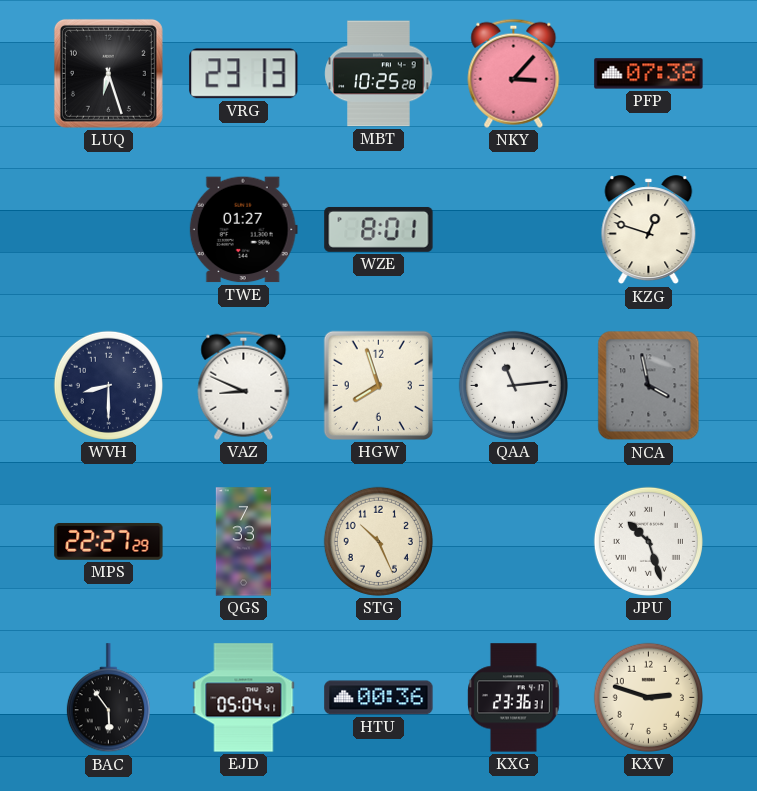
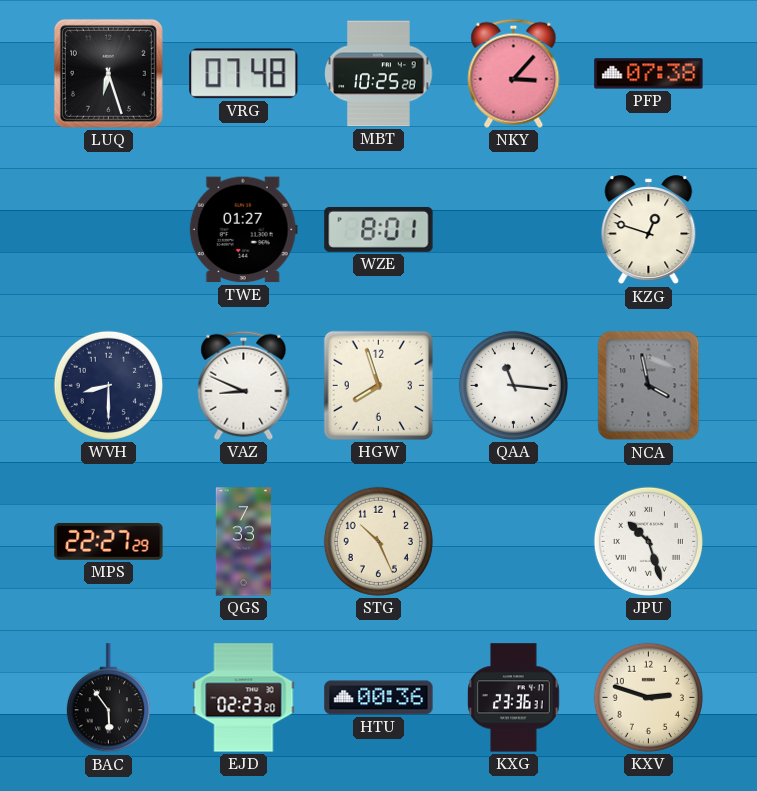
VRG: 23:13 -> 07:48 (244, 74)
QAA: 11:14 -> 11:16 (513, 385)
EJD: 05:04 -> 02:23 (244, 698)
